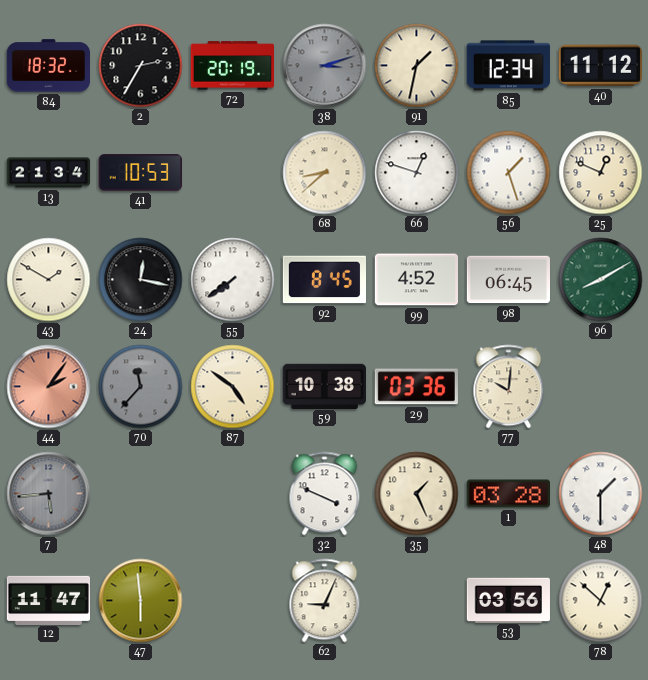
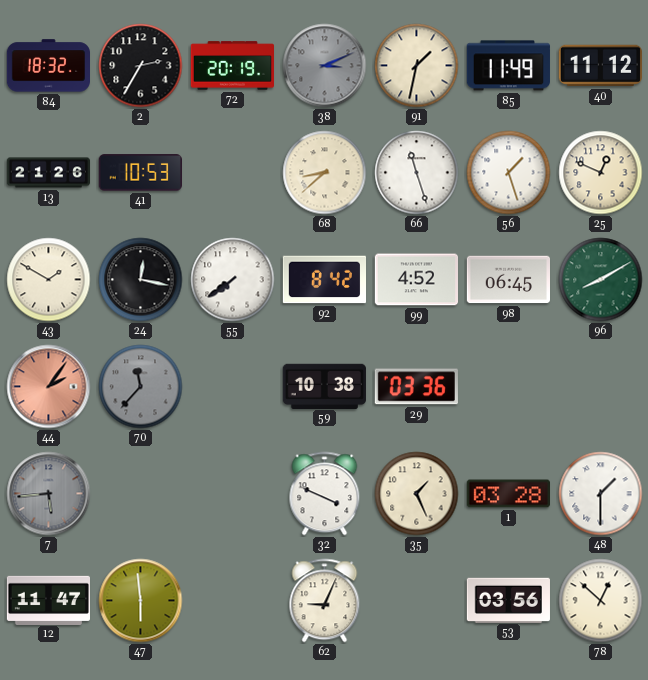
38: 3:12 -> 3:11 (325, 66)
85: 12:34 -> 11:49 (508, 66)
13: 21:34 -> 21:26 (49, 173)
66: 12:48 -> 11:27 (417, 173)
92: 8:45 -> 8:42 (324, 280)
87: 4:51 -> none (233, 387)
77: 10:01 -> none (509, 387)
